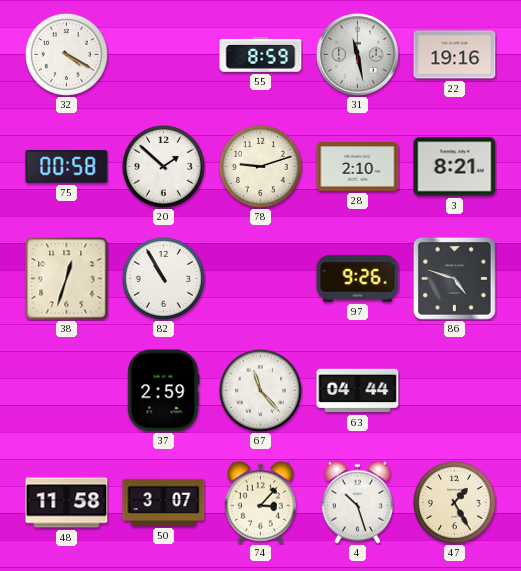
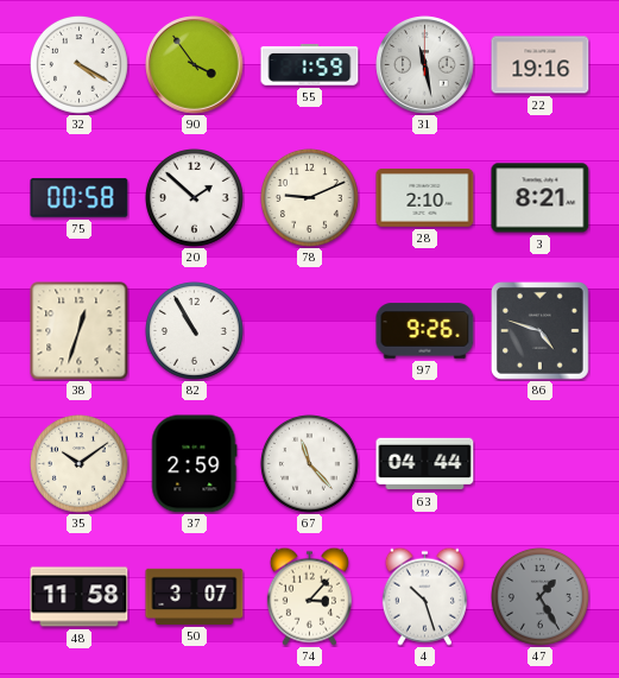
90: none -> 3:54 (195, 65)
55: 8:59 -> 1:59 (310, 65)
78: 9:12 -> 9:11 (309, 197)
35: none -> 10:09 (78, 463)
47 dial: cream -> grey (539, 596)
